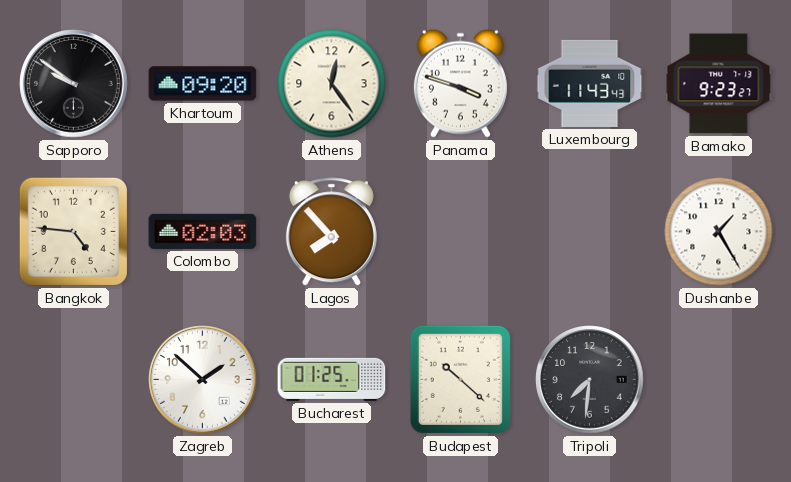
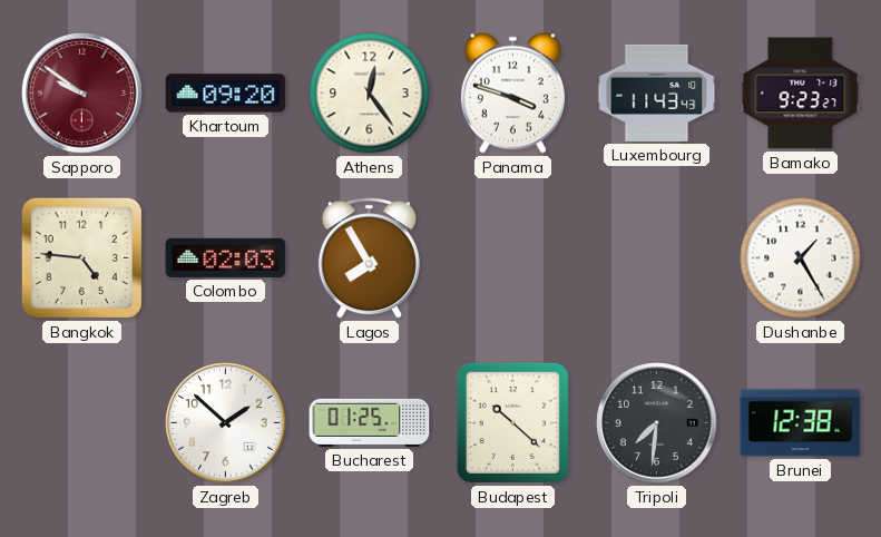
Sapporo dial: black -> burgundy (82, 94)
Lagos: 7:53 -> 7:55 (369, 258)
Brunei: none -> 12:38 (801, 423)
